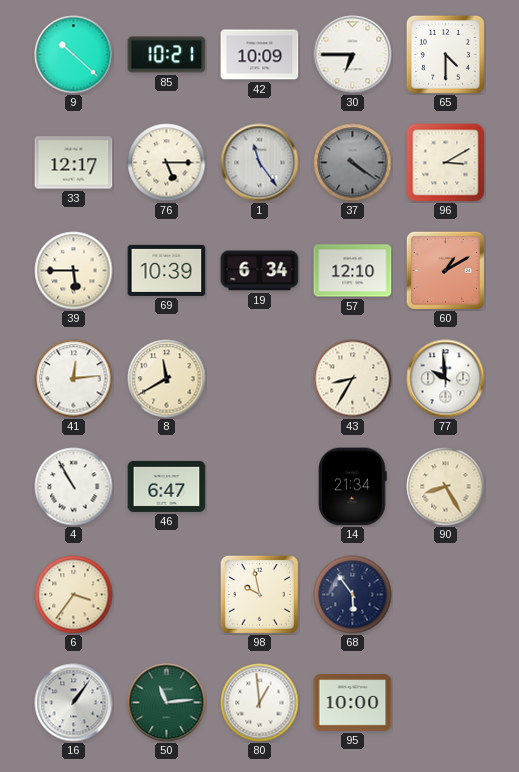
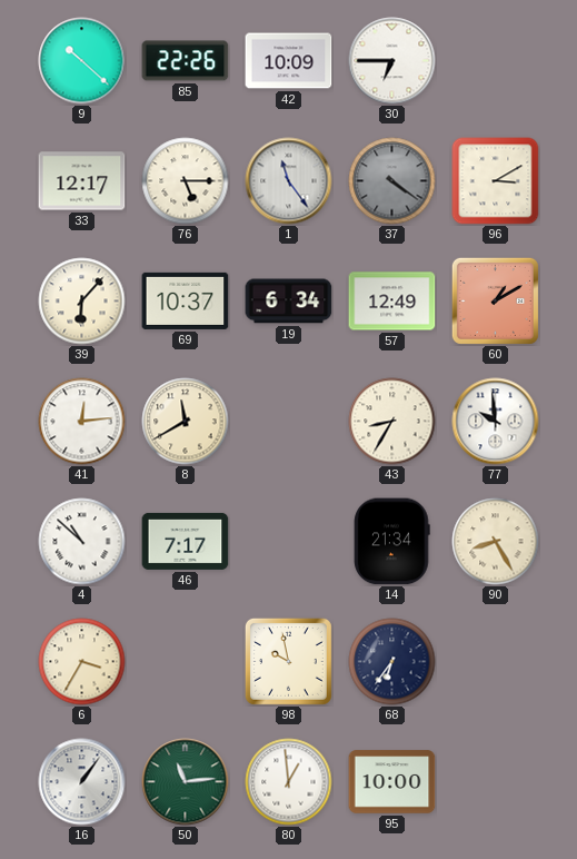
85: 10:21 -> 22:26 (186, 61)
65: 4:30 -> none (445, 54)
39: 5:45 -> 6:07 (82, 302)
69: 10:39 -> 10:37 (186, 300)
57: 12:10 -> 12:49 (392, 302)
4: 10:55 -> 10:52 (82, 542)
46: 6:47 -> 7:17 (186, 541)
6: 3:36 -> 3:35 (82, 662)
68: 5:54 -> 6:36 (392, 662)
